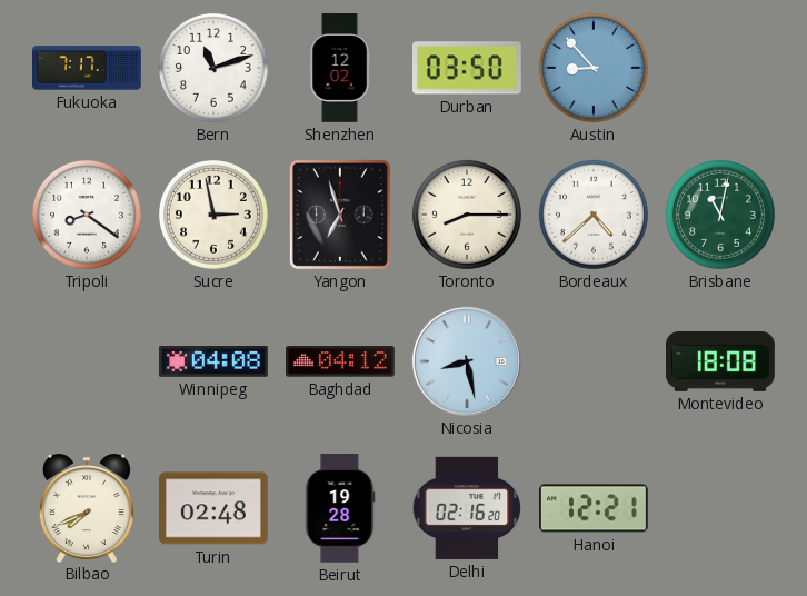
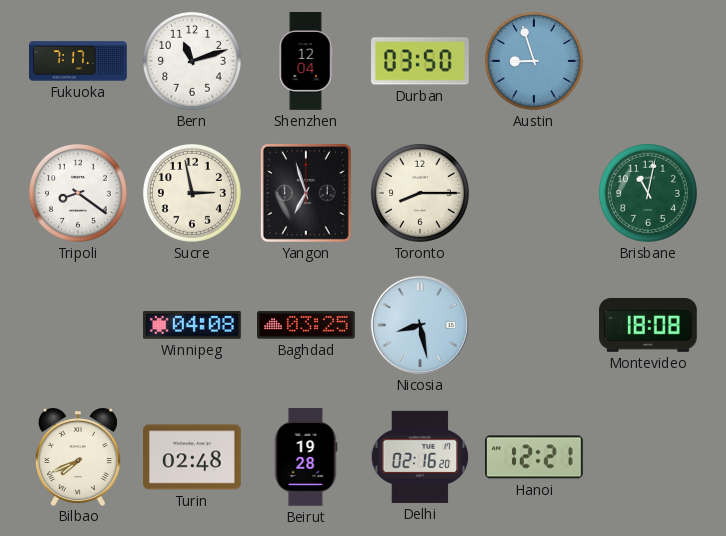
Shenzhen: 12:02 -> 12:04 (306, 61)
Austin: 8:53 -> 8:57 (534, 61)
Bordeaux: 4:38 -> none (594, 215)
Baghdad: 04:12 -> 03:25 (307, 325)
